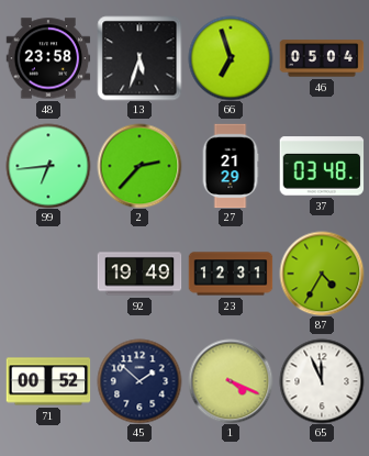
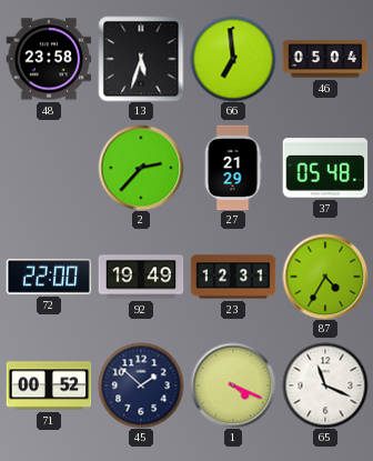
66: 6:57 -> 6:59 (233, 59)
99: 6:44 -> none (48, 166)
37: 03:48 -> 05:48 (325, 168)
72: none -> 22:00 (49, 277)
65: 11:56 -> 11:19 (325, 385)
